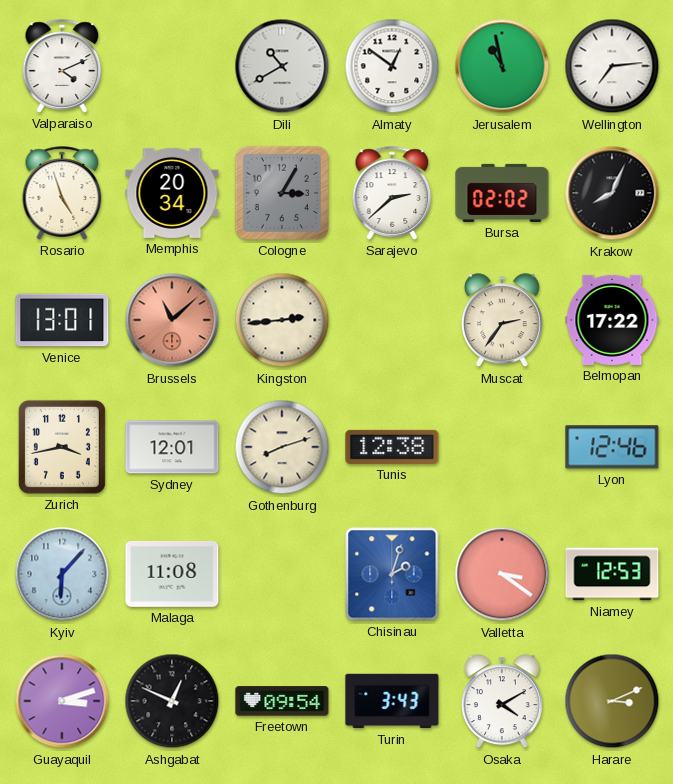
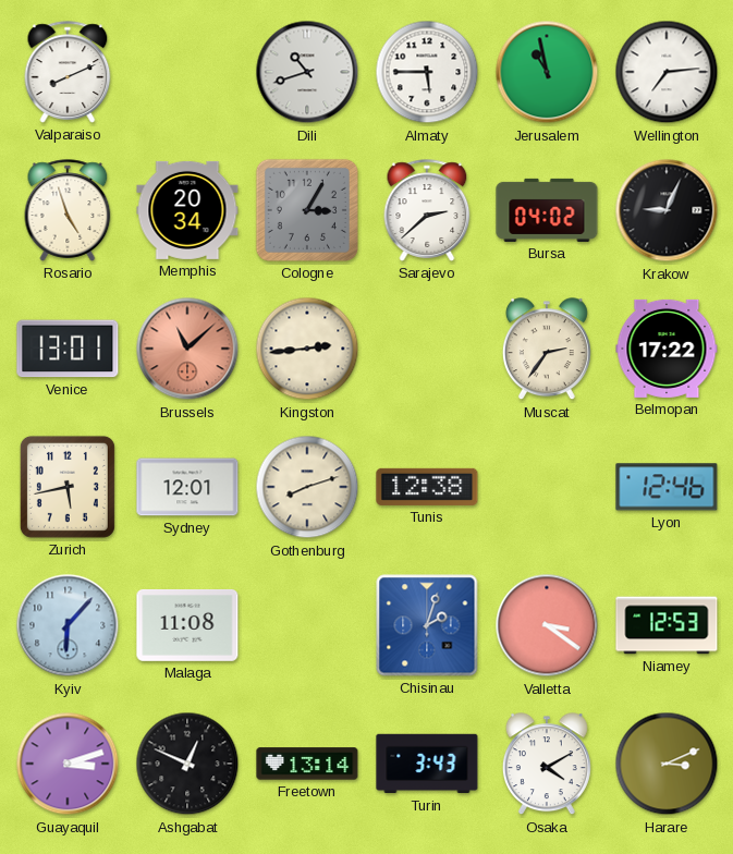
Valparaiso: 4:11 -> 8:11 (68, 72)
Dili: 10:40 -> 10:42 (307, 72)
Almaty: 12:51 -> 5:45 (427, 72)
Bursa: 02:02 -> 04:02 (547, 210)
Krakow: 8:04 -> 9:04 (667, 210)
Zurich: 3:43 -> 5:43 (68, 487)
Freetown: 09:54 -> 13:14 (307, 764)
